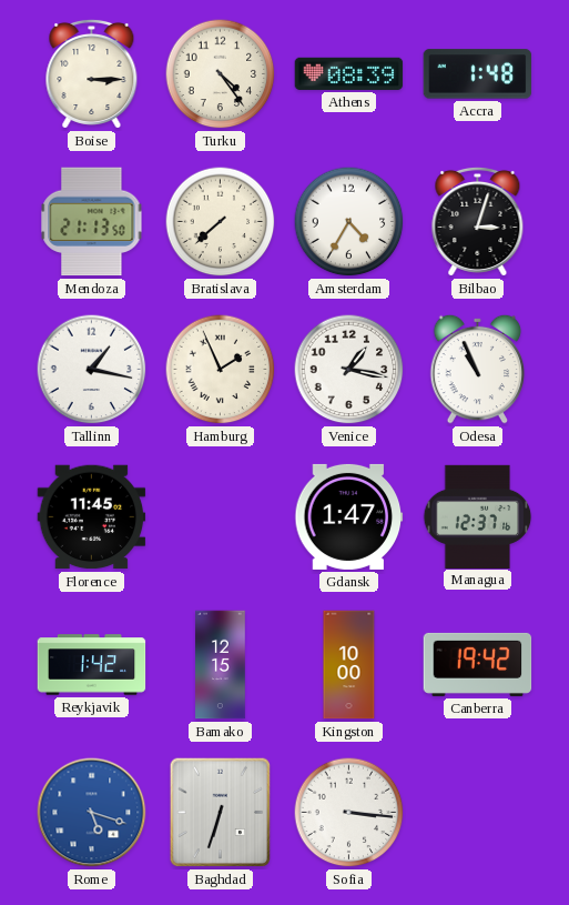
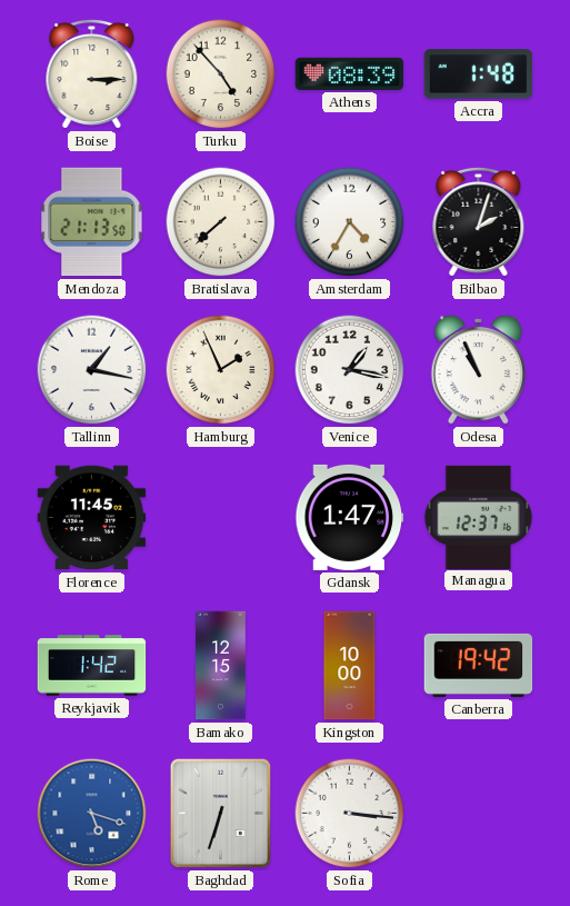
Turku: 4:24 -> 4:53 (221, 74)
Bilbao: 3:03 -> 2:03 (479, 221)
